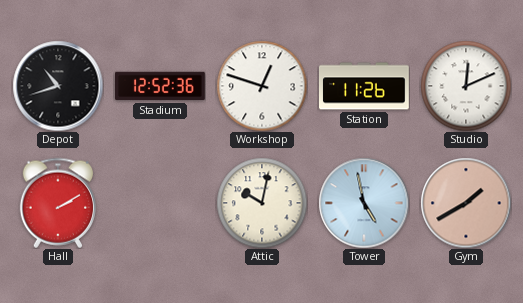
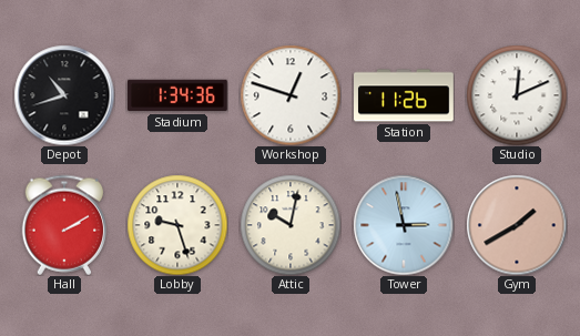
Stadium: 12:52 -> 1:34 (179, 95)
Lobby: none -> 9:27 (177, 225)
Tower: 4:58 -> 2:58 (404, 225)
